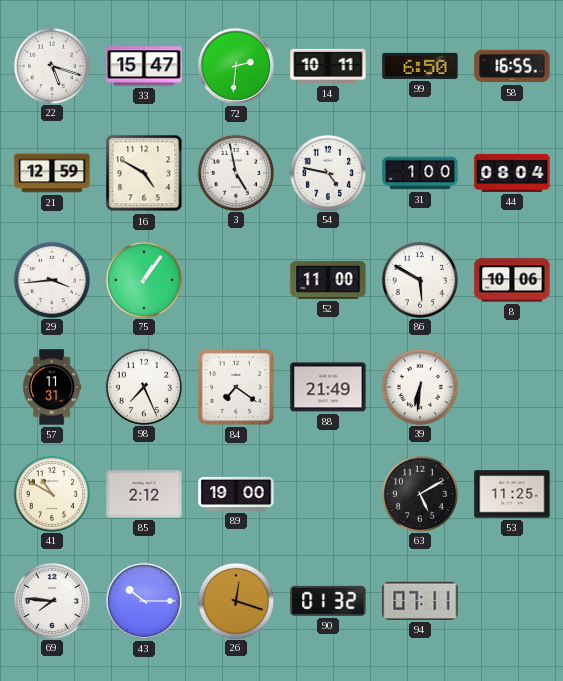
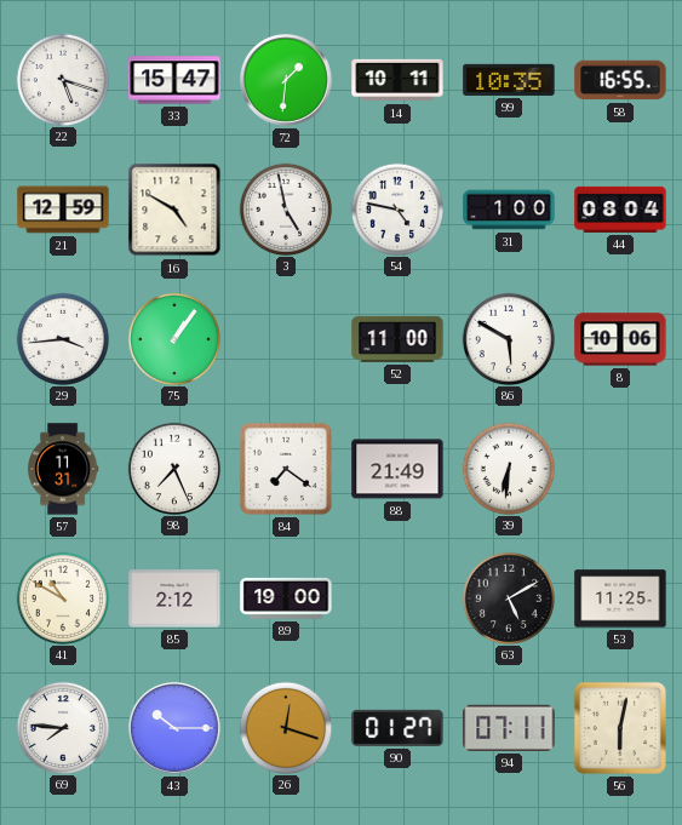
72: 2:31 -> 1:31 (287, 81)
99: 6:50 -> 10:35 (509, 80)
90: 01:32 -> 01:27 (397, 728)
56: none -> 6:02 (620, 728)
